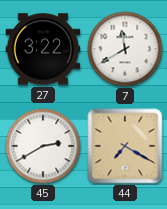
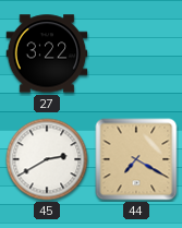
7: 11:40 -> none (125, 49)
